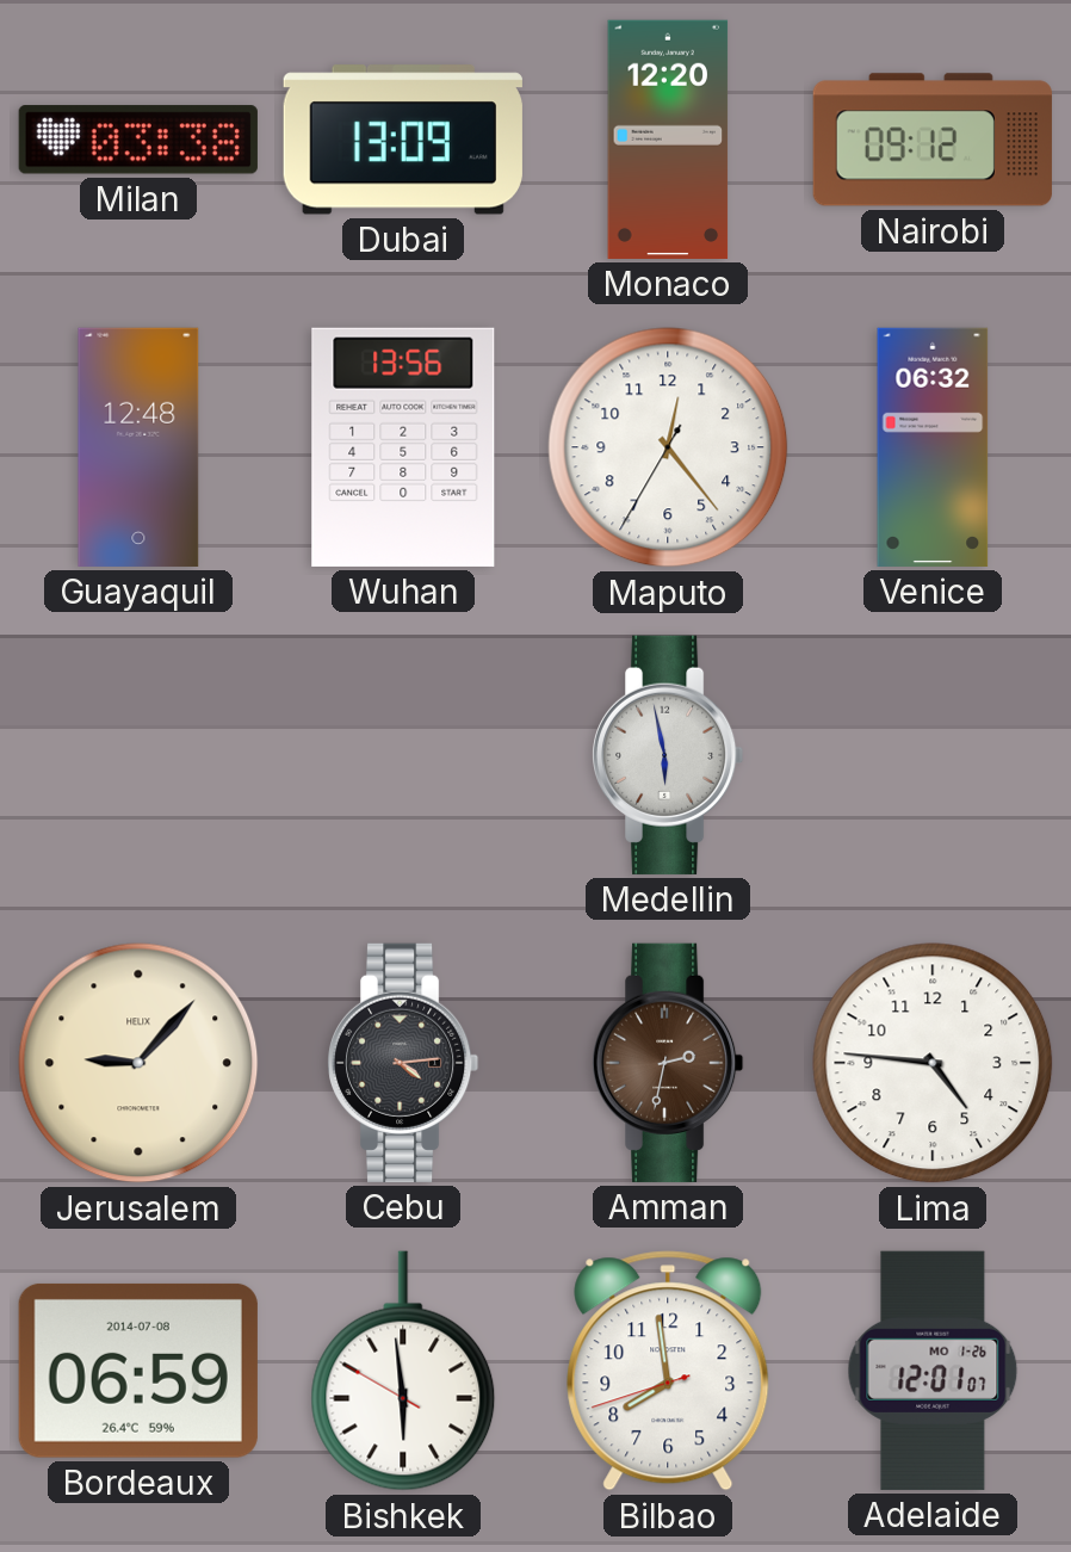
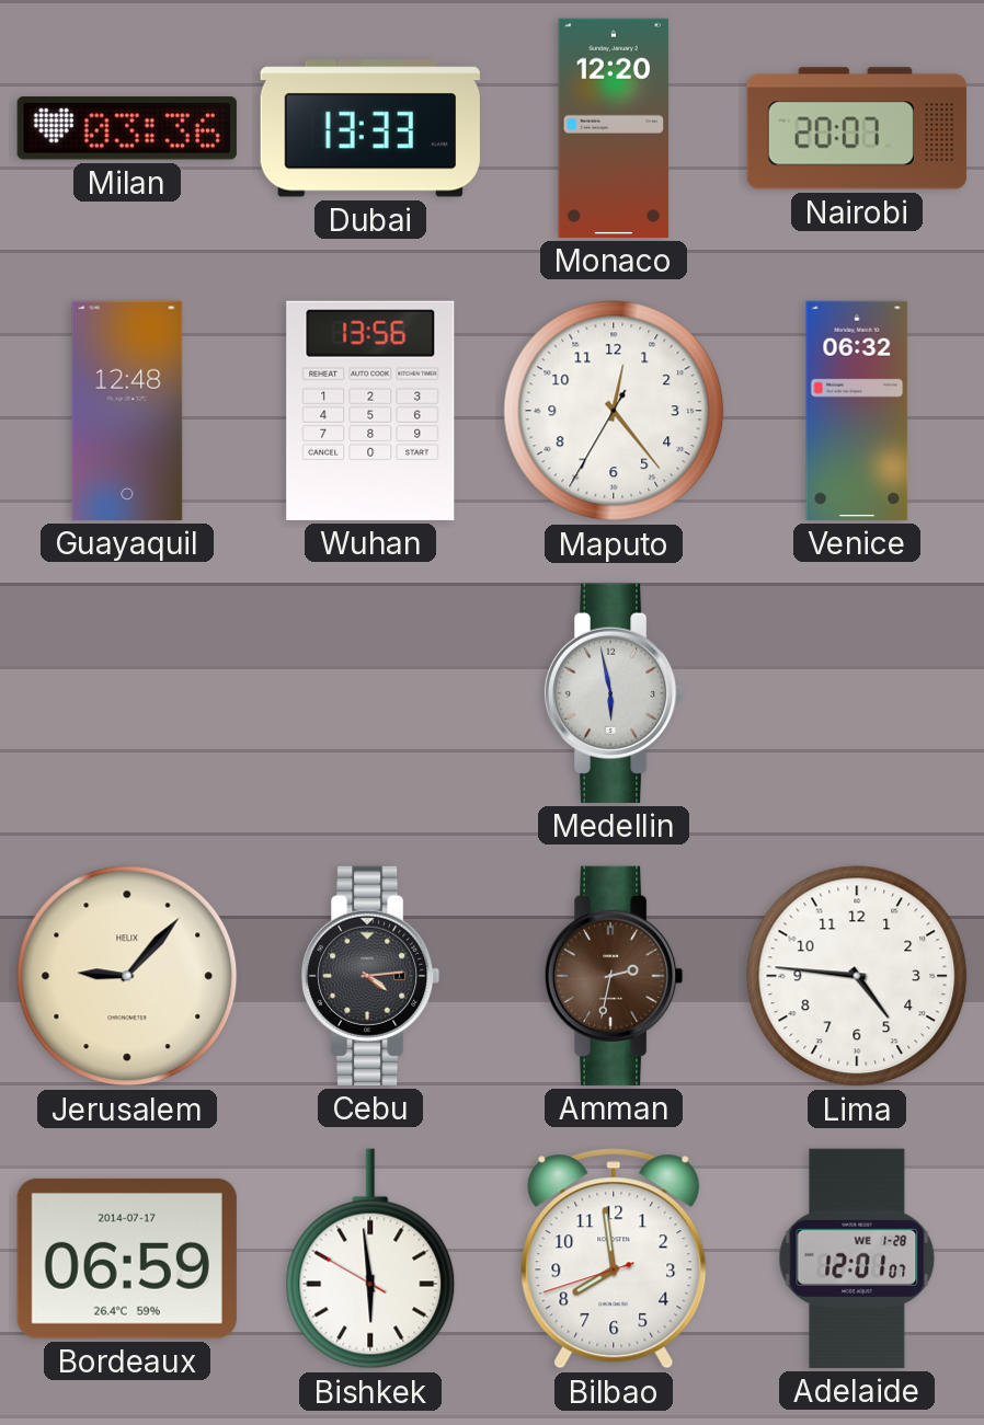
Milan: 03:38 -> 03:36 (127, 128)
Dubai: 13:09 -> 13:33 (370, 128)
Nairobi: 09:12 -> 20:07 (857, 128)
Bordeaux date: 2014-07-08 -> 2014-07-17 (127, 1259)
Adelaide date: MO 1-26 -> WE 1-28 (857, 1259)
